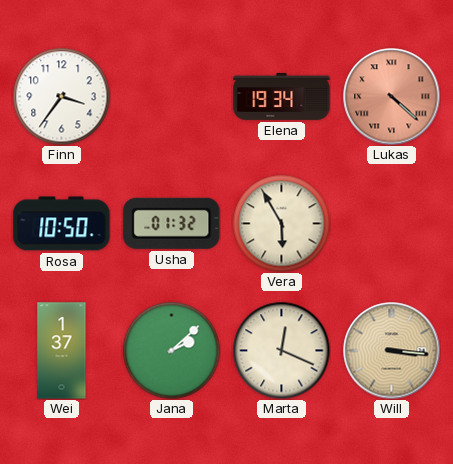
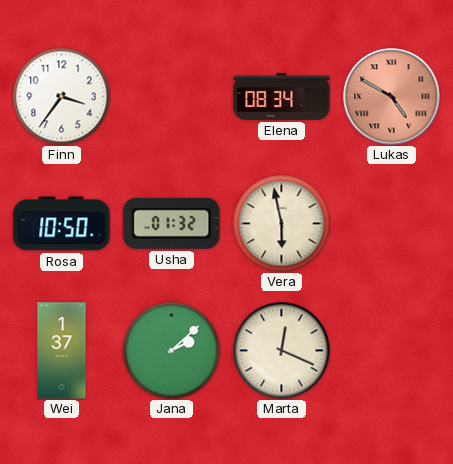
Elena: 19:34 -> 08:34 (282, 96)
Lukas: 4:22 -> 4:50 (392, 97)
Vera: 5:55 -> 5:58 (281, 223)
Will: 3:16 -> none (392, 351)
